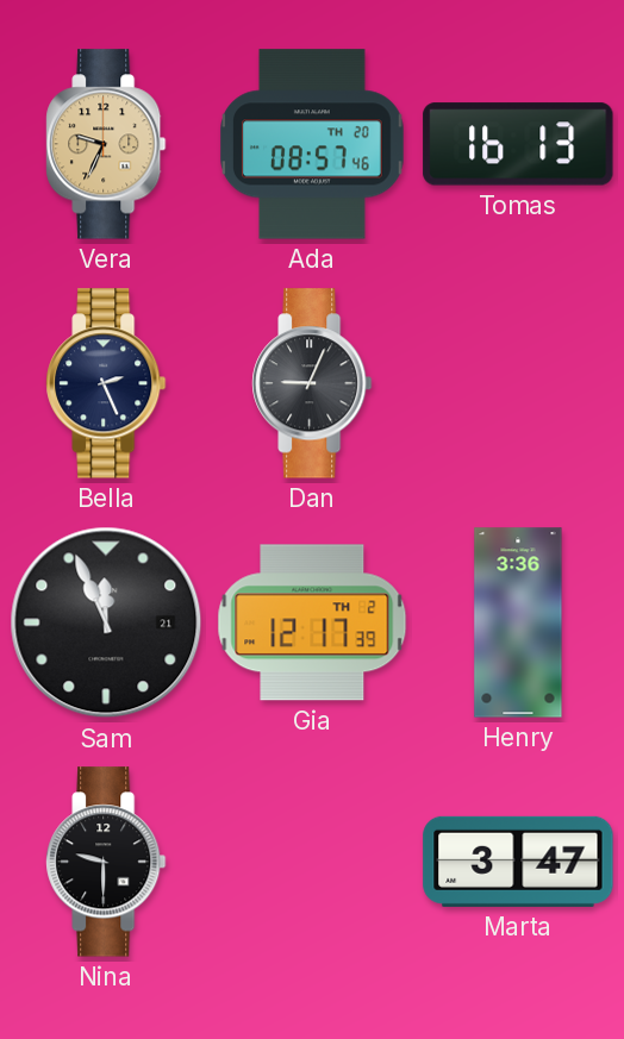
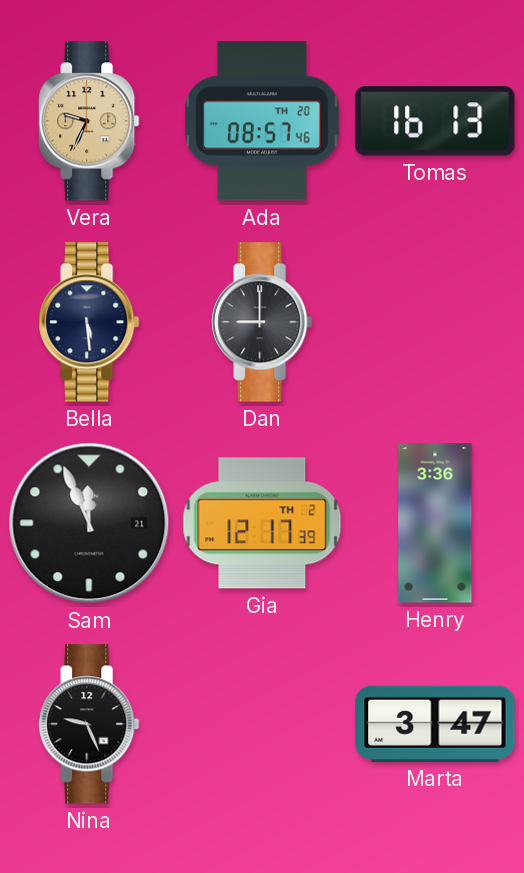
Bella: 2:26 -> 5:29 (89, 322)
Dan: 9:04 -> 9:00 (262, 322)
Nina: 9:30 -> 9:26 (89, 724)
